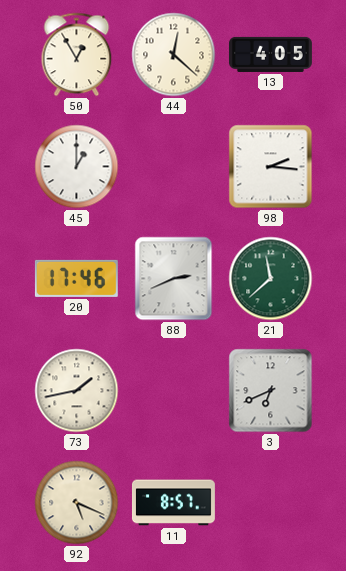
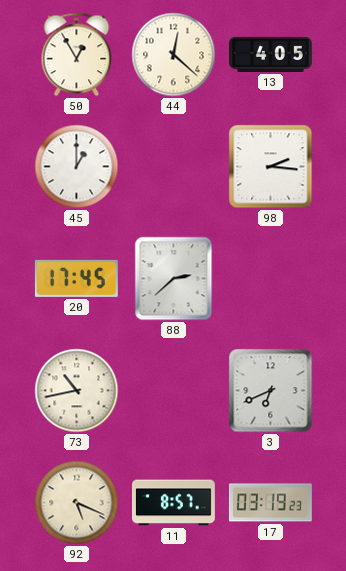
20: 17:46 -> 17:45 (76, 278)
88: 2:41 -> 2:38 (174, 279)
21: 11:38 -> none (271, 279)
73: 1:43 -> 10:43 (77, 391)
17: none -> 03:19 (270, 503)
